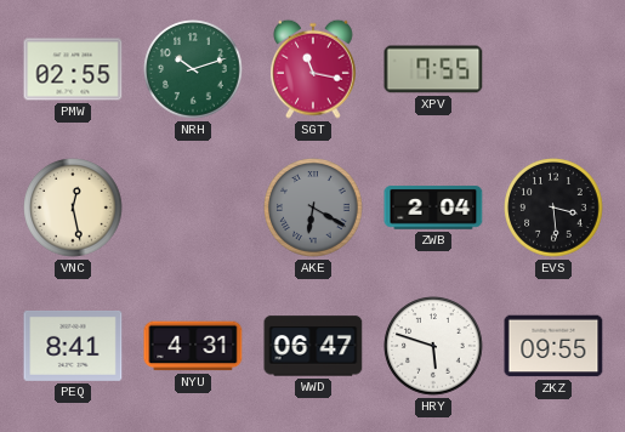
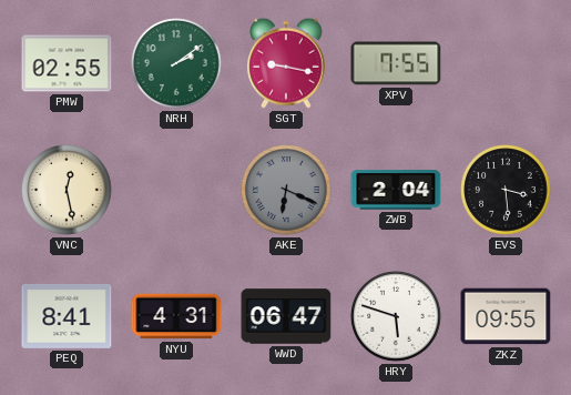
NRH: 10:12 -> 2:09 (176, 63)
SGT: 11:17 -> 9:17 (287, 63)
AKE: 6:20 -> 6:19 (286, 190)
